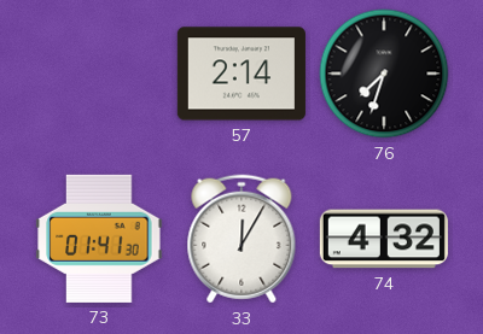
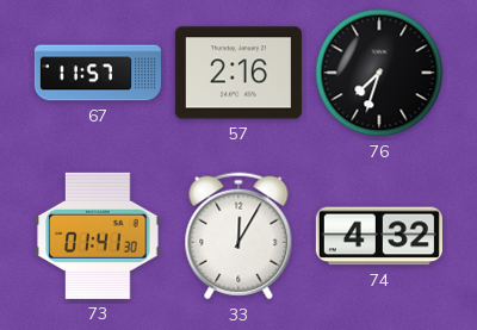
67: none -> 11:57 (98, 73)
57: 2:14 -> 2:16 (238, 73)
